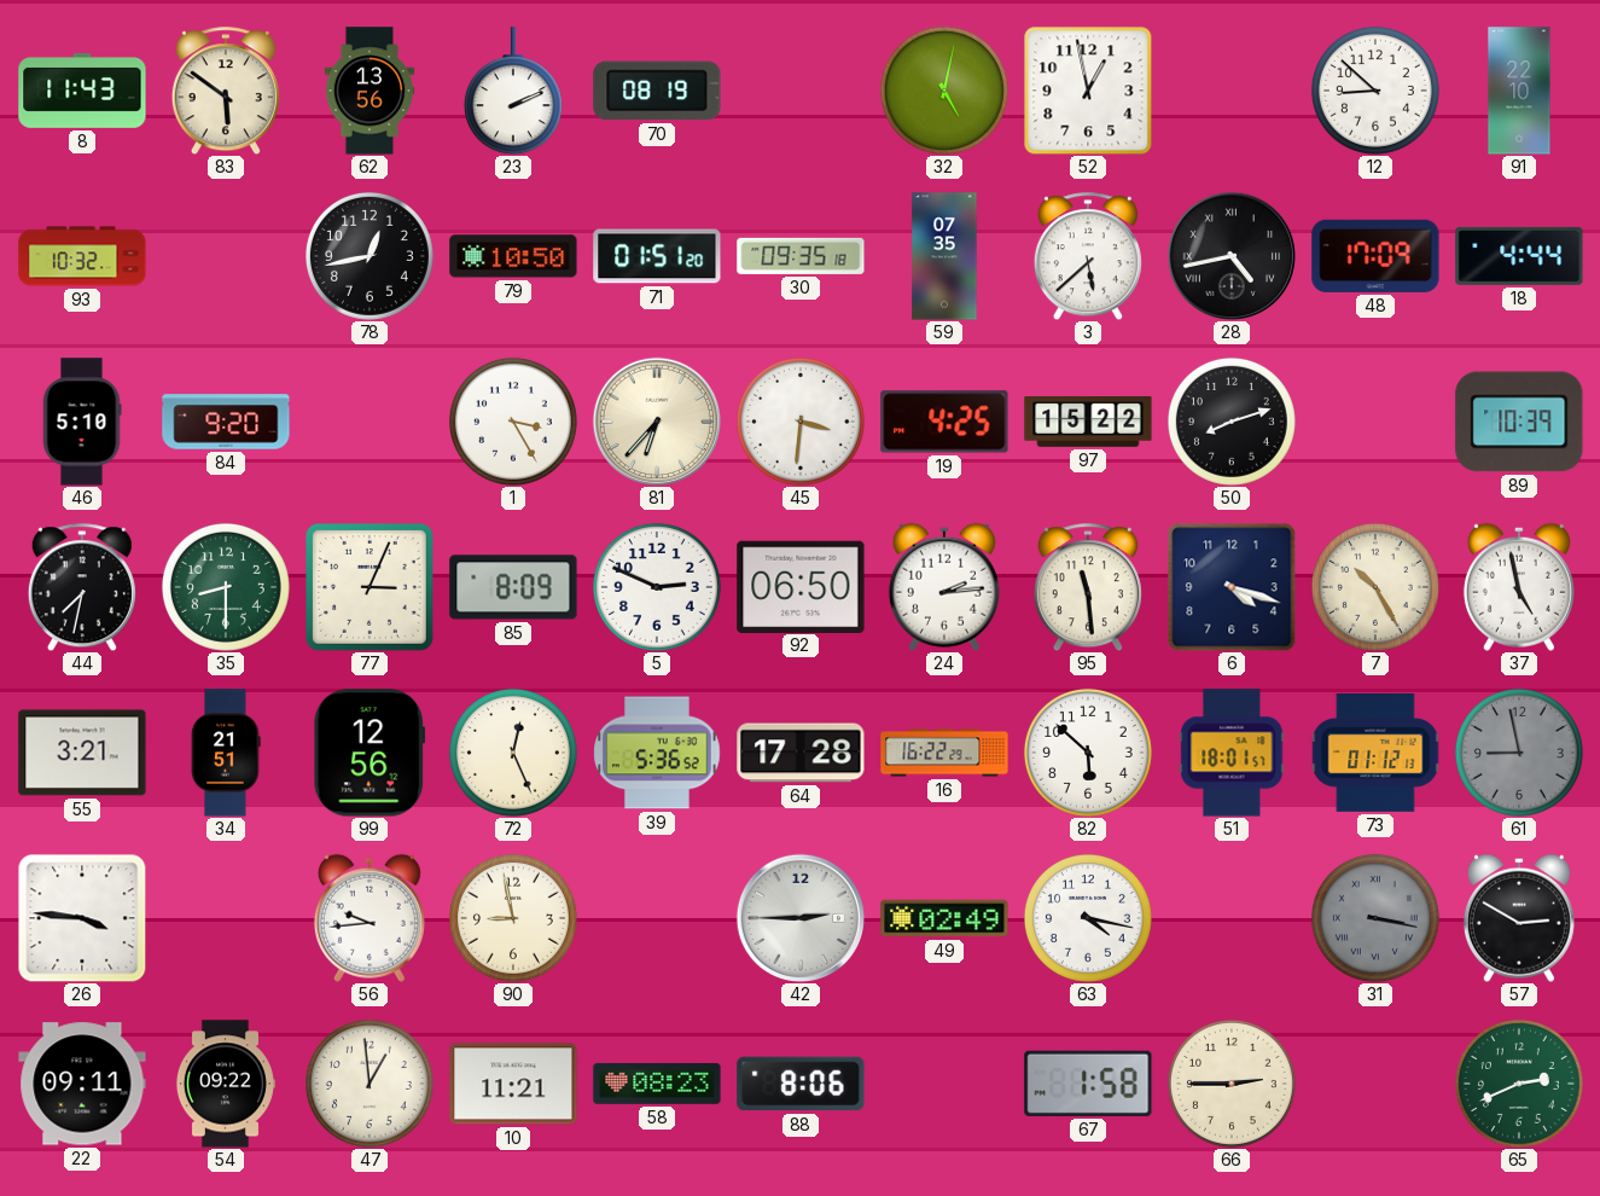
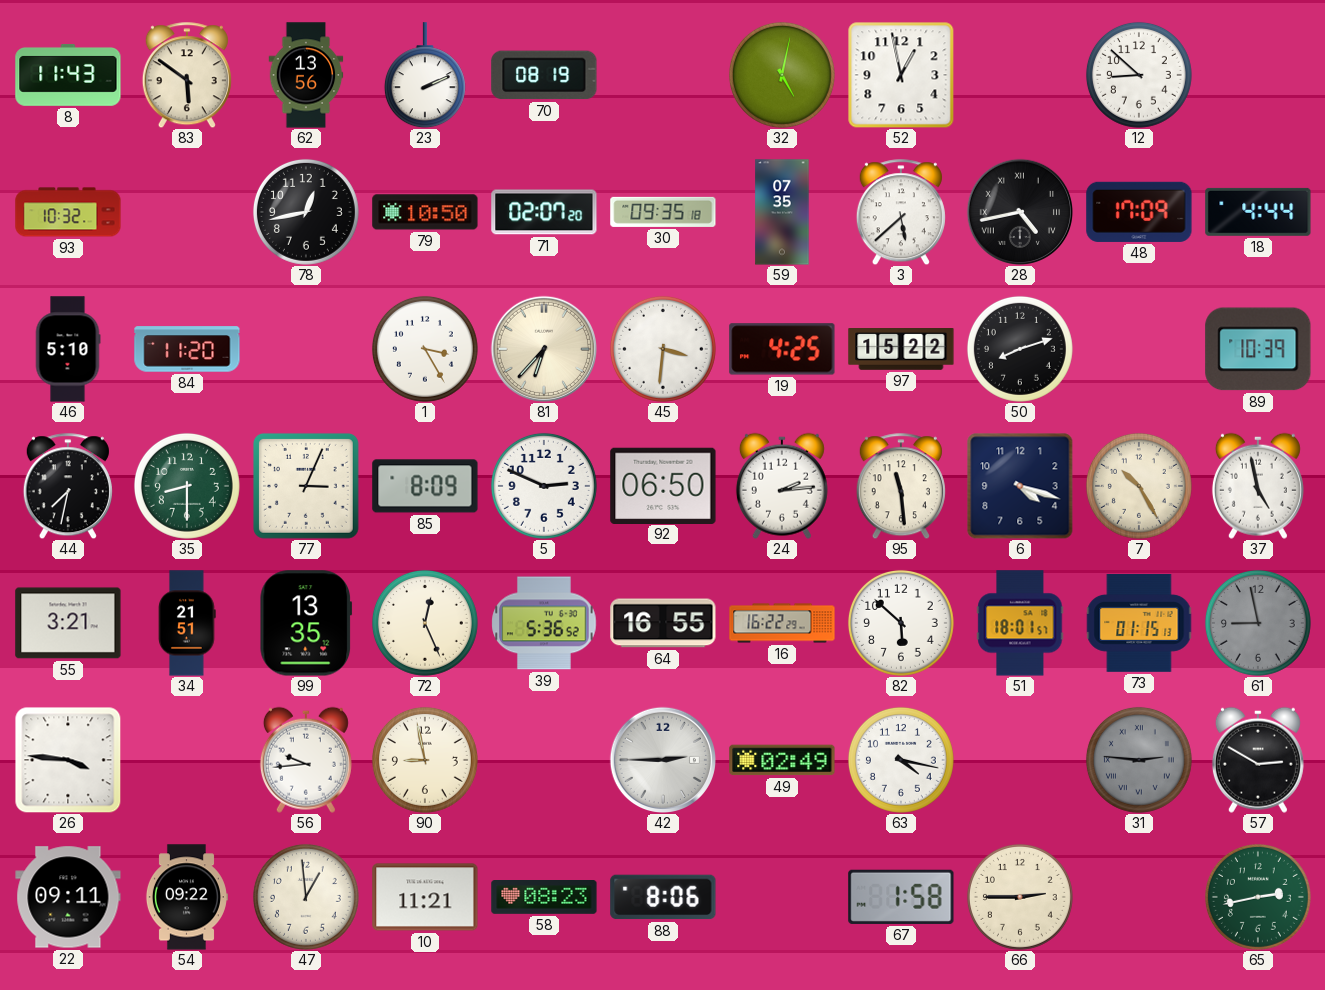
91: 22:10 -> none (1519, 91)
71: 01:51 -> 02:07 (544, 212)
84: 9:20 -> 11:20 (187, 349)
99: 12:56 -> 13:35 (306, 623)
64: 17:28 -> 16:55 (663, 623)
73: 01:12 -> 01:15 (1139, 623)
31: 3:17 -> 2:46 (1139, 760)
65: 2:41 -> 2:43 (1258, 897)
